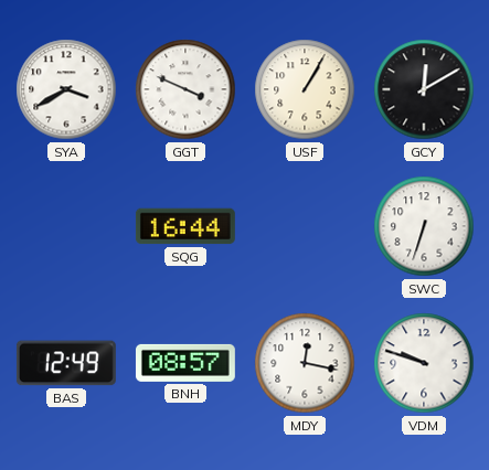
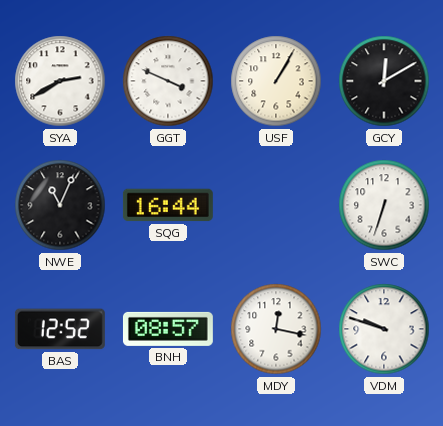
SYA: 3:40 -> 2:40 (60, 81)
NWE: none -> 11:04 (60, 205)
BAS: 12:49 -> 12:52 (60, 329)
